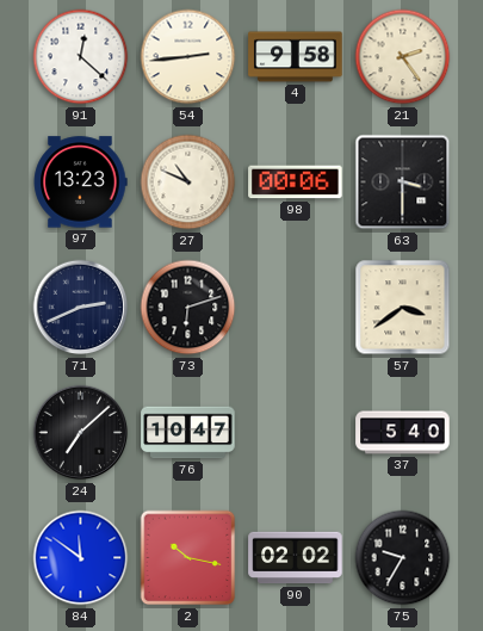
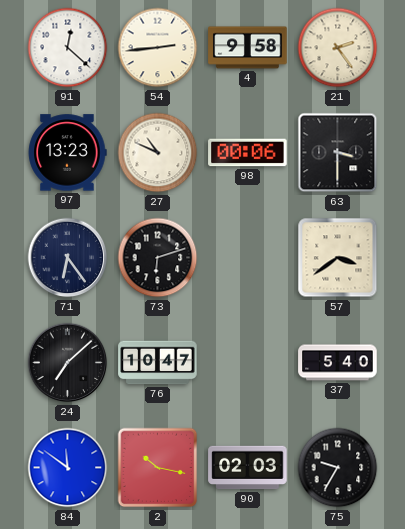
71: 2:41 -> 6:24 (68, 258)
90: 02:02 -> 02:03 (248, 468)
